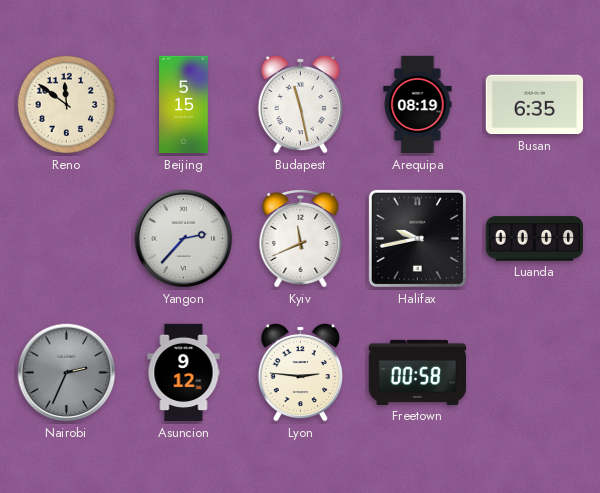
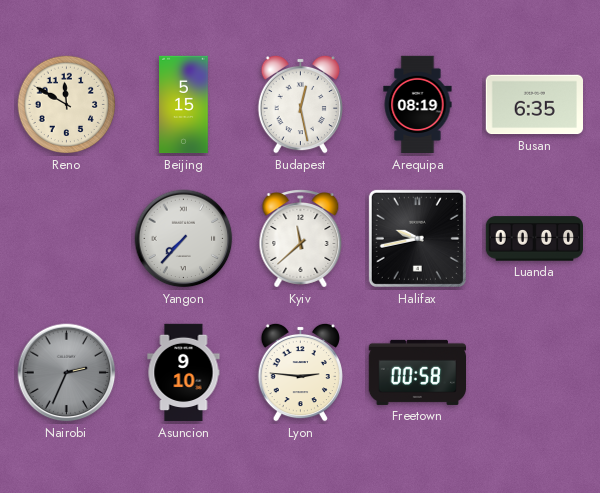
Reno: 11:51 -> 11:50 (67, 105)
Budapest: 11:28 -> 12:28 (300, 104)
Yangon: 2:37 -> 7:37 (184, 239)
Kyiv: 11:41 -> 11:38 (301, 239)
Asuncion: 9:12 -> 9:10 (184, 373)
